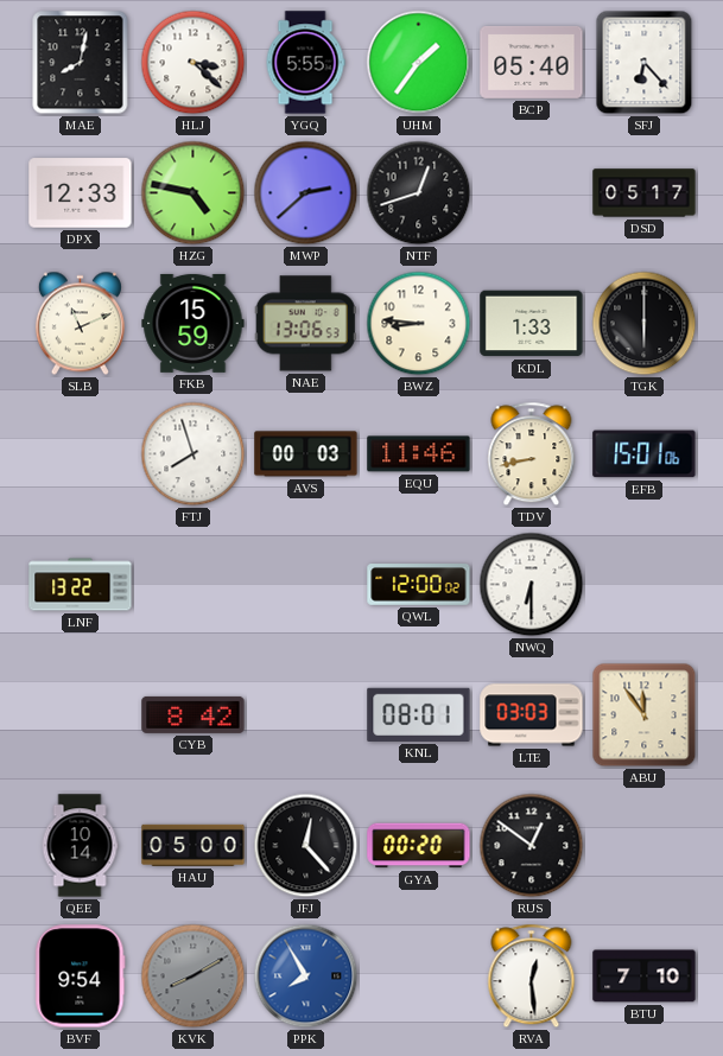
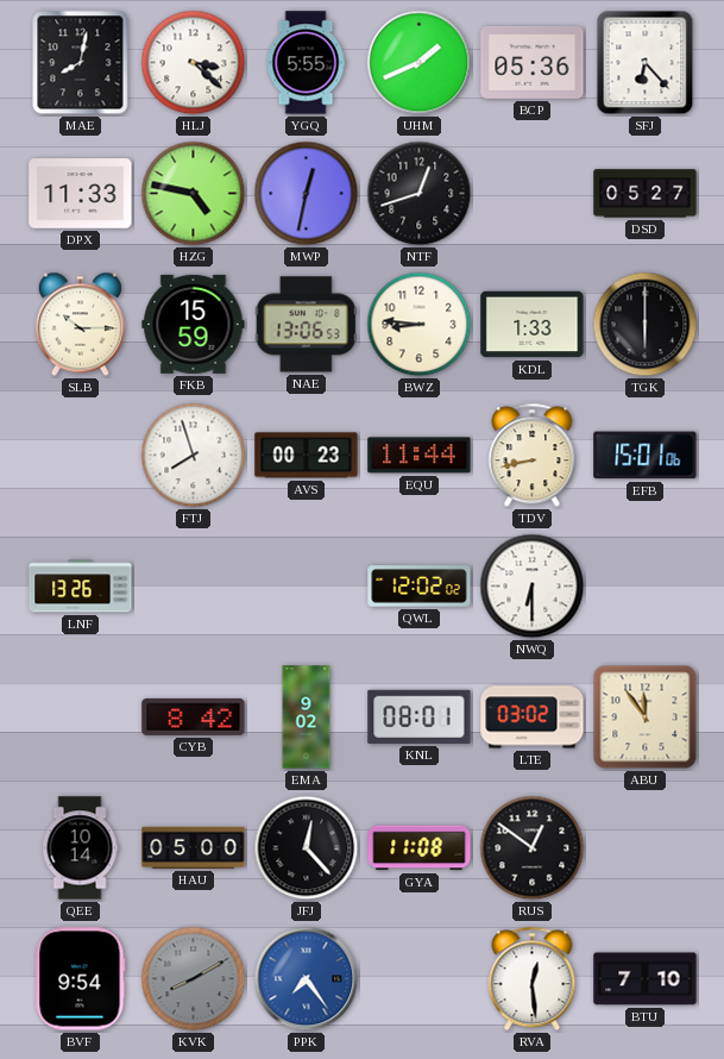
UHM: 1:36 -> 1:41 (420, 63)
BCP: 05:40 -> 05:36 (533, 63)
DPX: 12:33 -> 11:33 (81, 194)
MWP: 2:38 -> 12:32 (307, 194)
DSD: 05:17 -> 05:27 (646, 194)
SLB: 11:11 -> 10:15 (80, 325)
AVS: 00:03 -> 00:23 (307, 456)
EQU: 11:46 -> 11:44 (420, 456)
LNF: 13:22 -> 13:26 (81, 587)
QWL: 12:00 -> 12:02 (420, 587)
EMA: none -> 9:02 (307, 718)
LTE: 03:03 -> 03:02 (533, 718)
GYA: 00:20 -> 11:08 (420, 848)
PPK: 7:55 -> 7:24 (307, 979)
